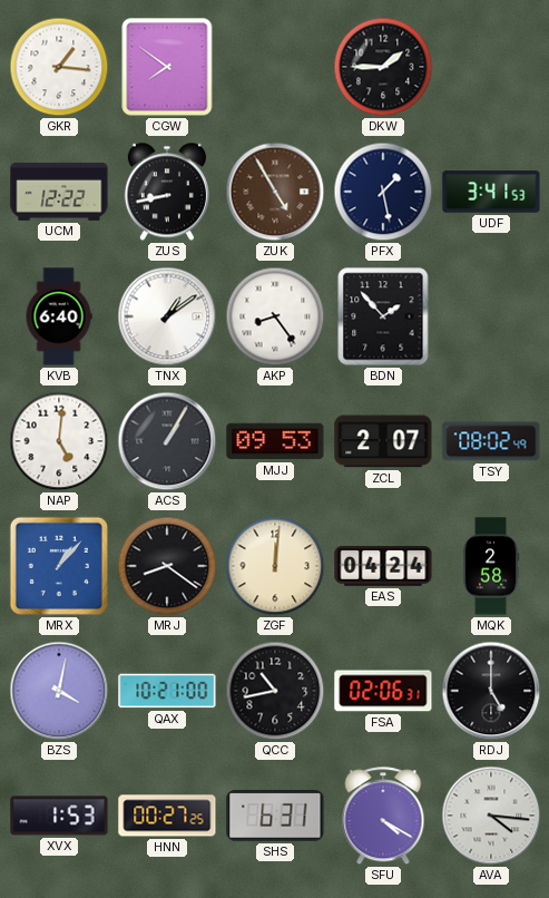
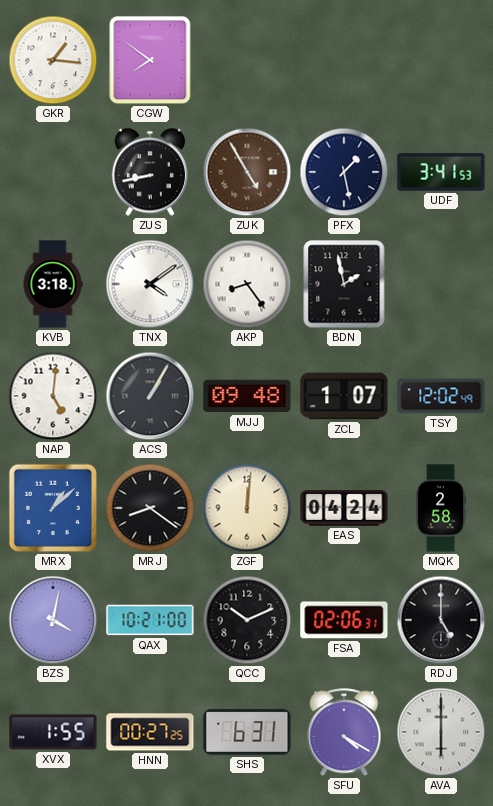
DKW: 1:45 -> none (383, 67)
UCM: 12:22 -> none (59, 192)
KVB: 6:40 -> 3:18 (53, 284)
TNX: 1:09 -> 4:09 (150, 284)
BDN: 1:53 -> 1:58 (344, 284)
MJJ: 09:53 -> 09:48 (247, 396)
ZCL: 2:07 -> 1:07 (344, 396)
TSY: 08:02 -> 12:02 (441, 396)
MRX: 1:07 -> 1:08 (53, 508)
QCC: 10:43 -> 10:11 (247, 620)
XVX: 1:53 -> 1:55 (53, 732)
AVA: 4:16 -> 6:00 (441, 732)
